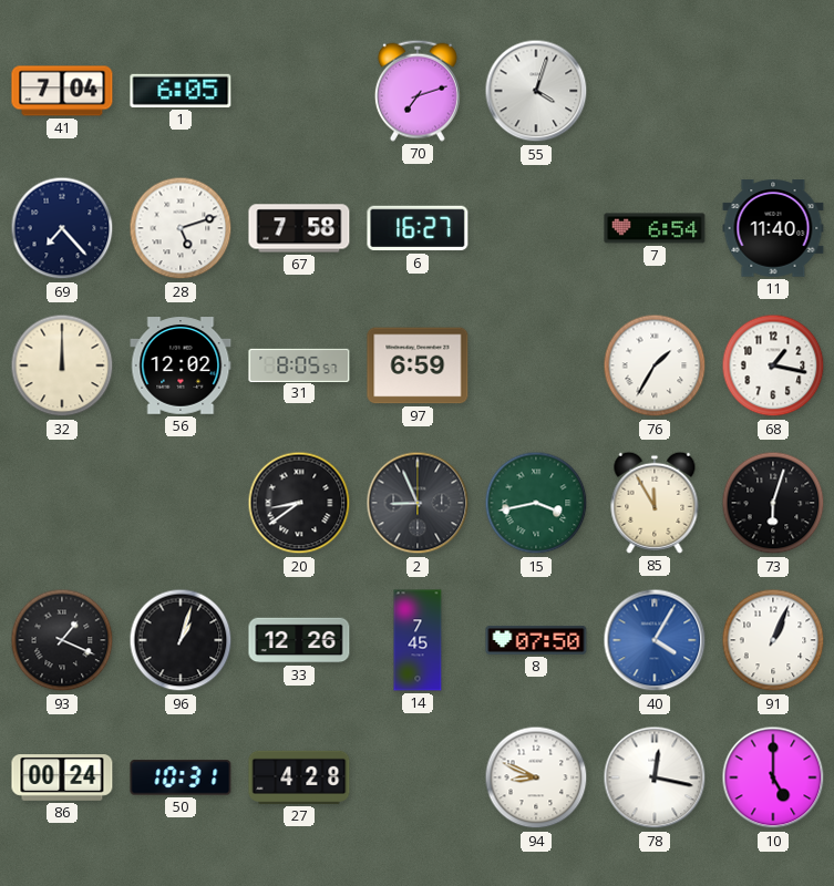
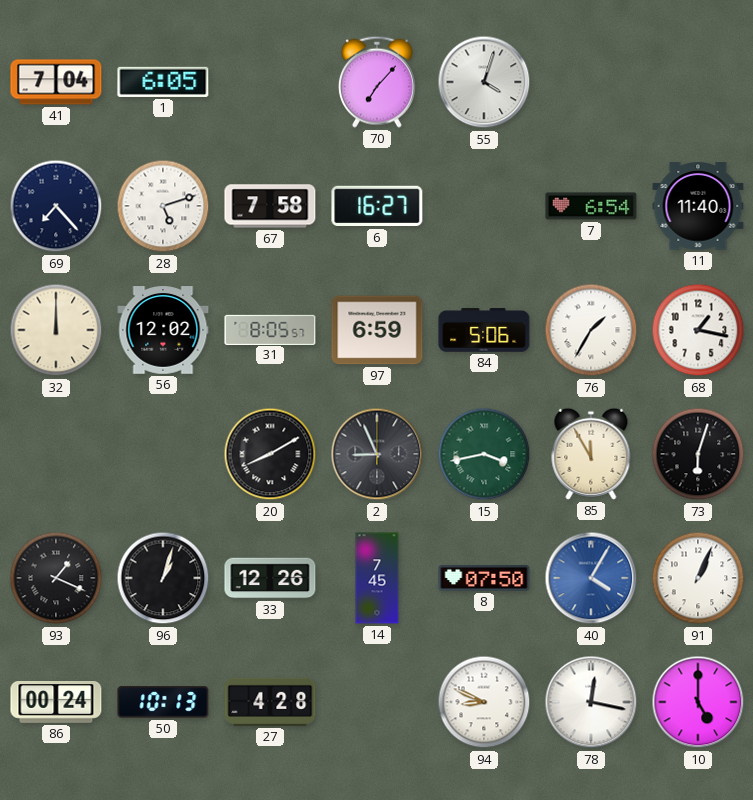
70: 7:12 -> 7:07 (377, 82)
84: none -> 5:06 (484, 330)
20: 8:39 -> 8:10 (270, 454)
50: 10:31 -> 10:13 (163, 702)
